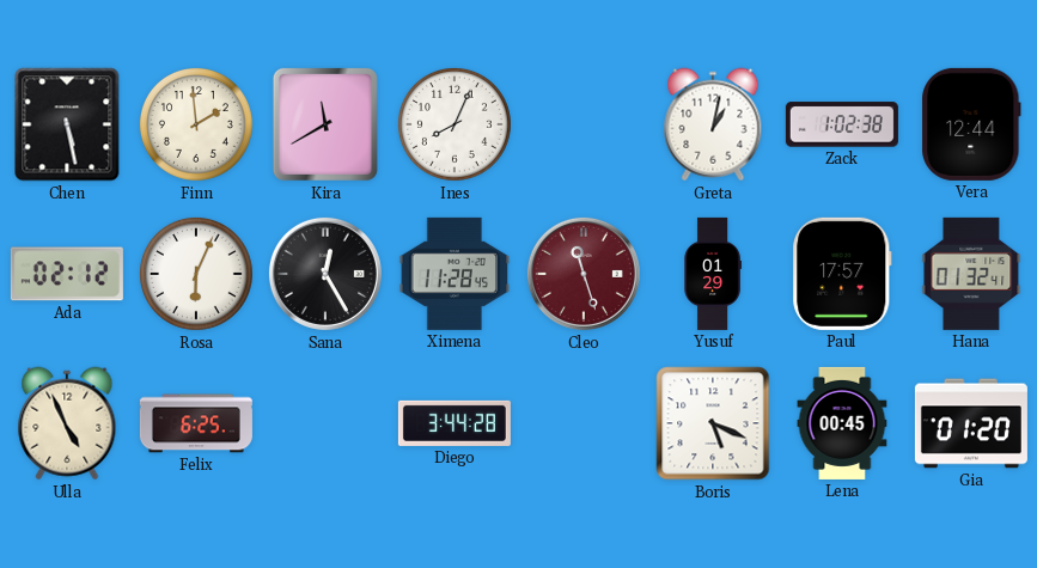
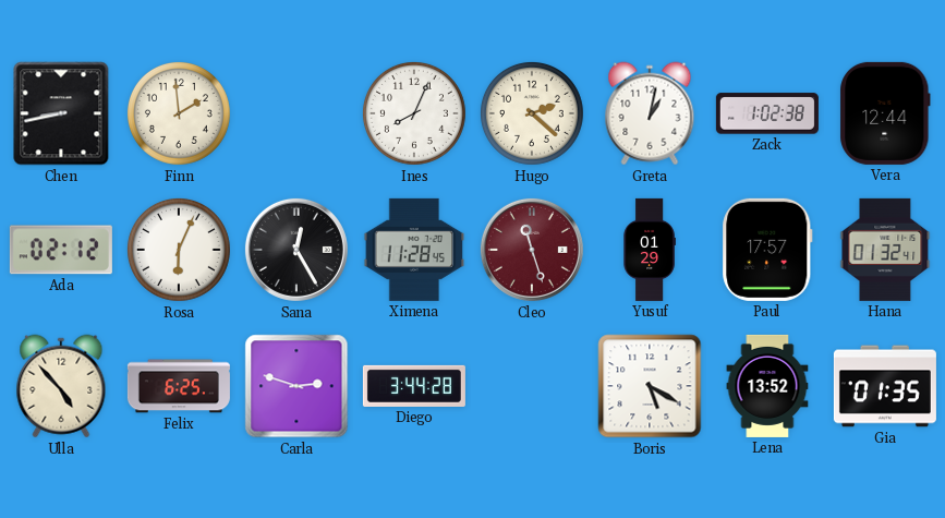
Chen: 5:28 -> 8:43 (61, 113)
Kira: 11:40 -> none (325, 124)
Hugo: none -> 2:22 (532, 113)
Ulla: 4:56 -> 4:53 (61, 386)
Carla: none -> 2:48 (296, 386)
Boris: 5:19 -> 5:20 (650, 386)
Lena: 00:45 -> 13:52 (767, 386)
Gia: 01:20 -> 01:35 (885, 386)
